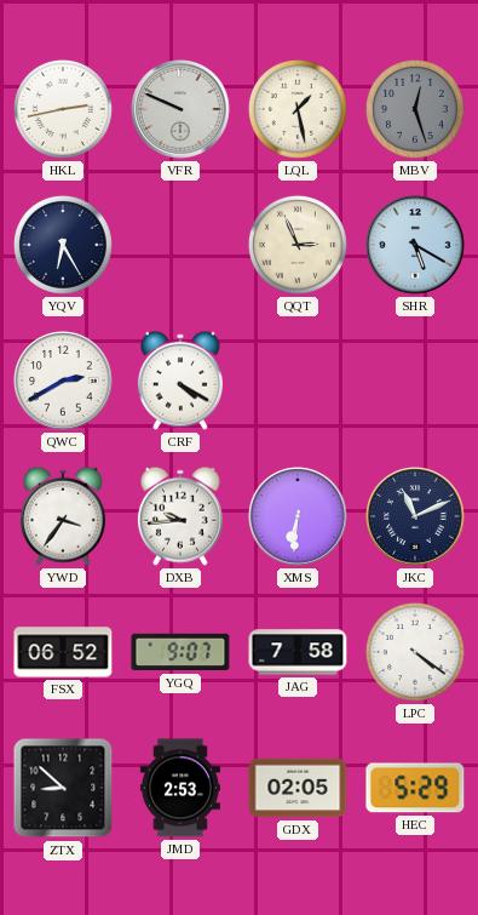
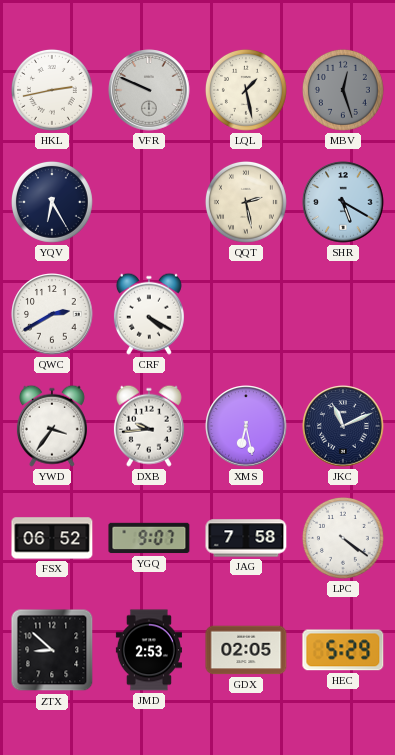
QQT: 2:56 -> 2:28 (246, 202)
XMS: 6:31 -> 6:28 (246, 426)
